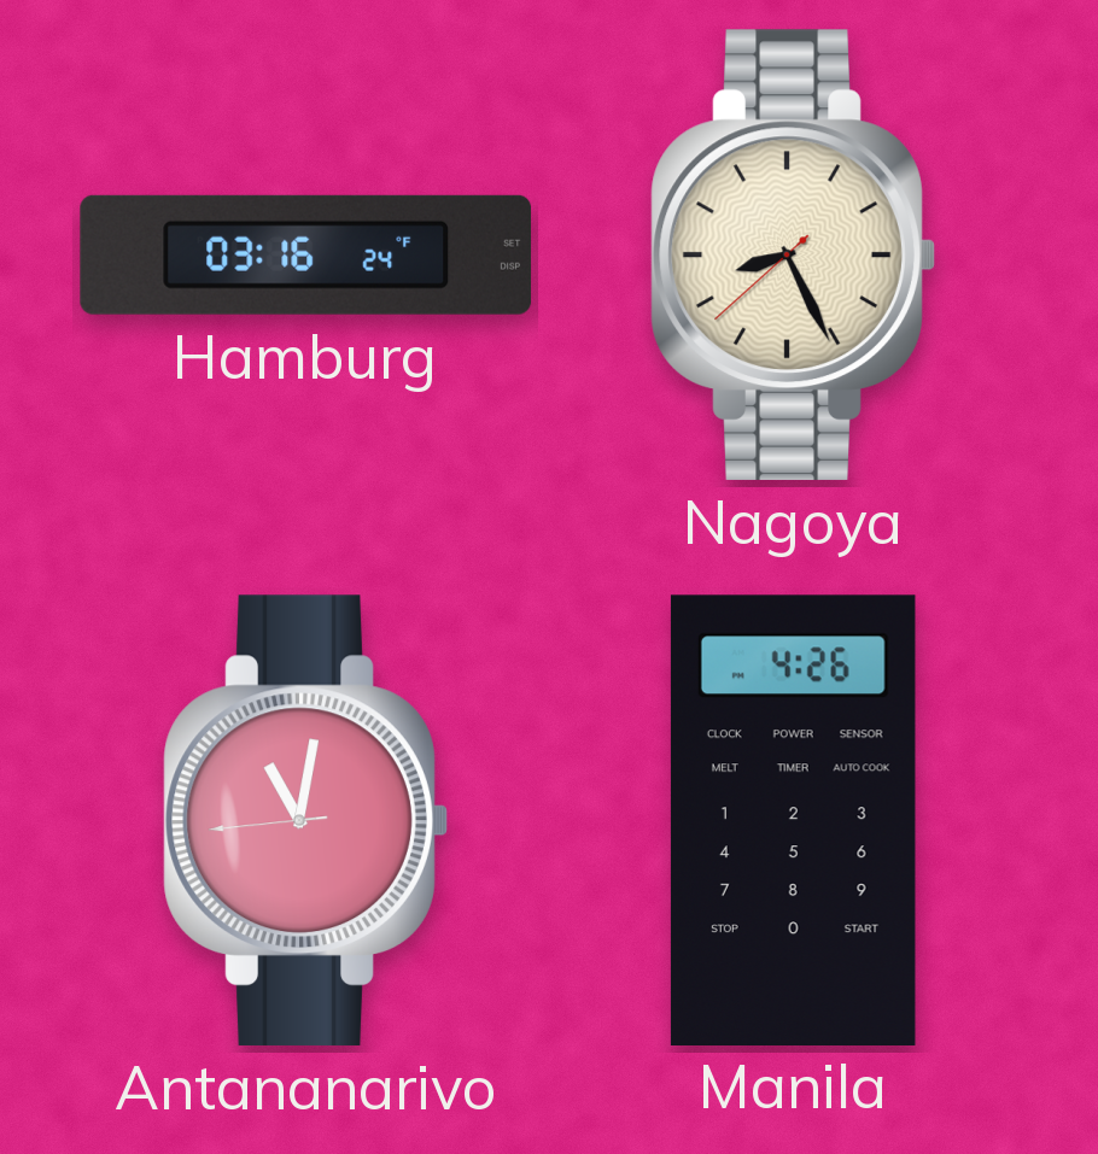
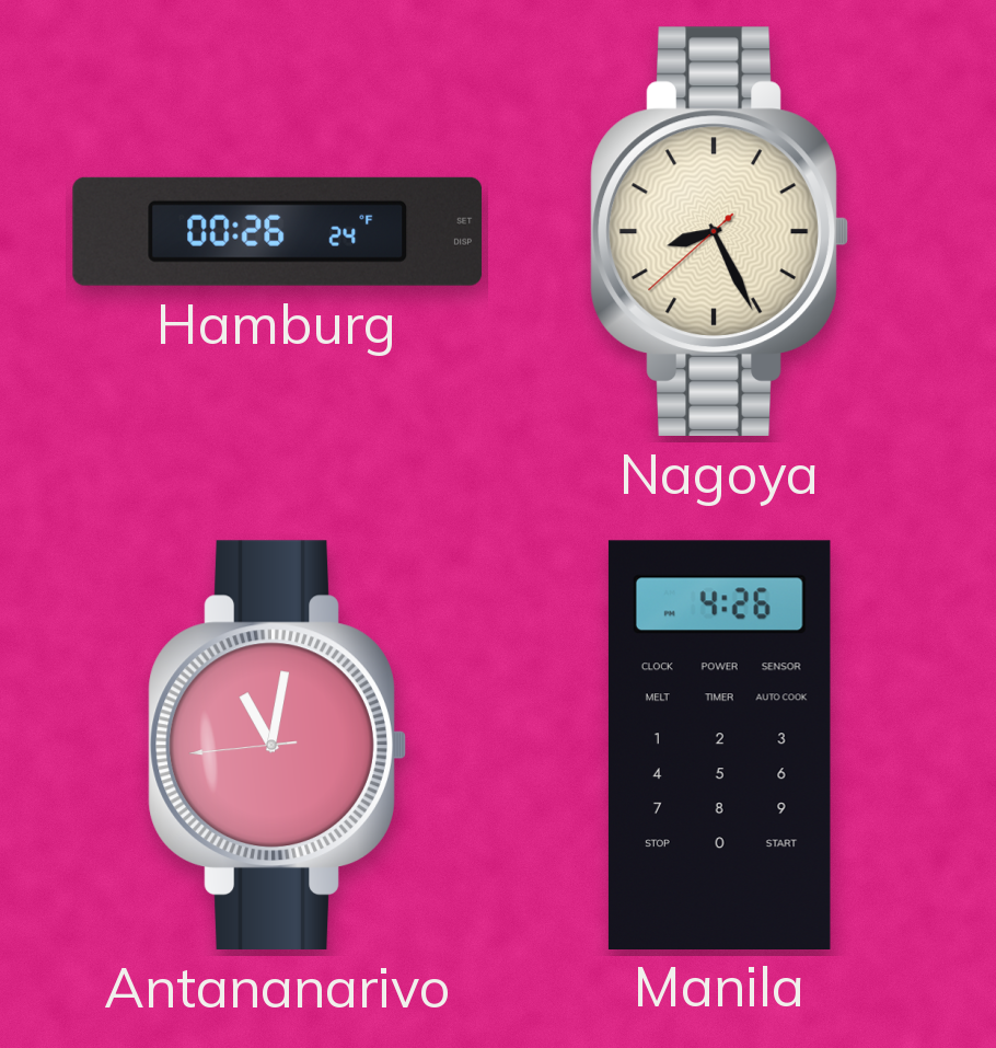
Hamburg: 03:16 -> 00:26 (278, 231)
